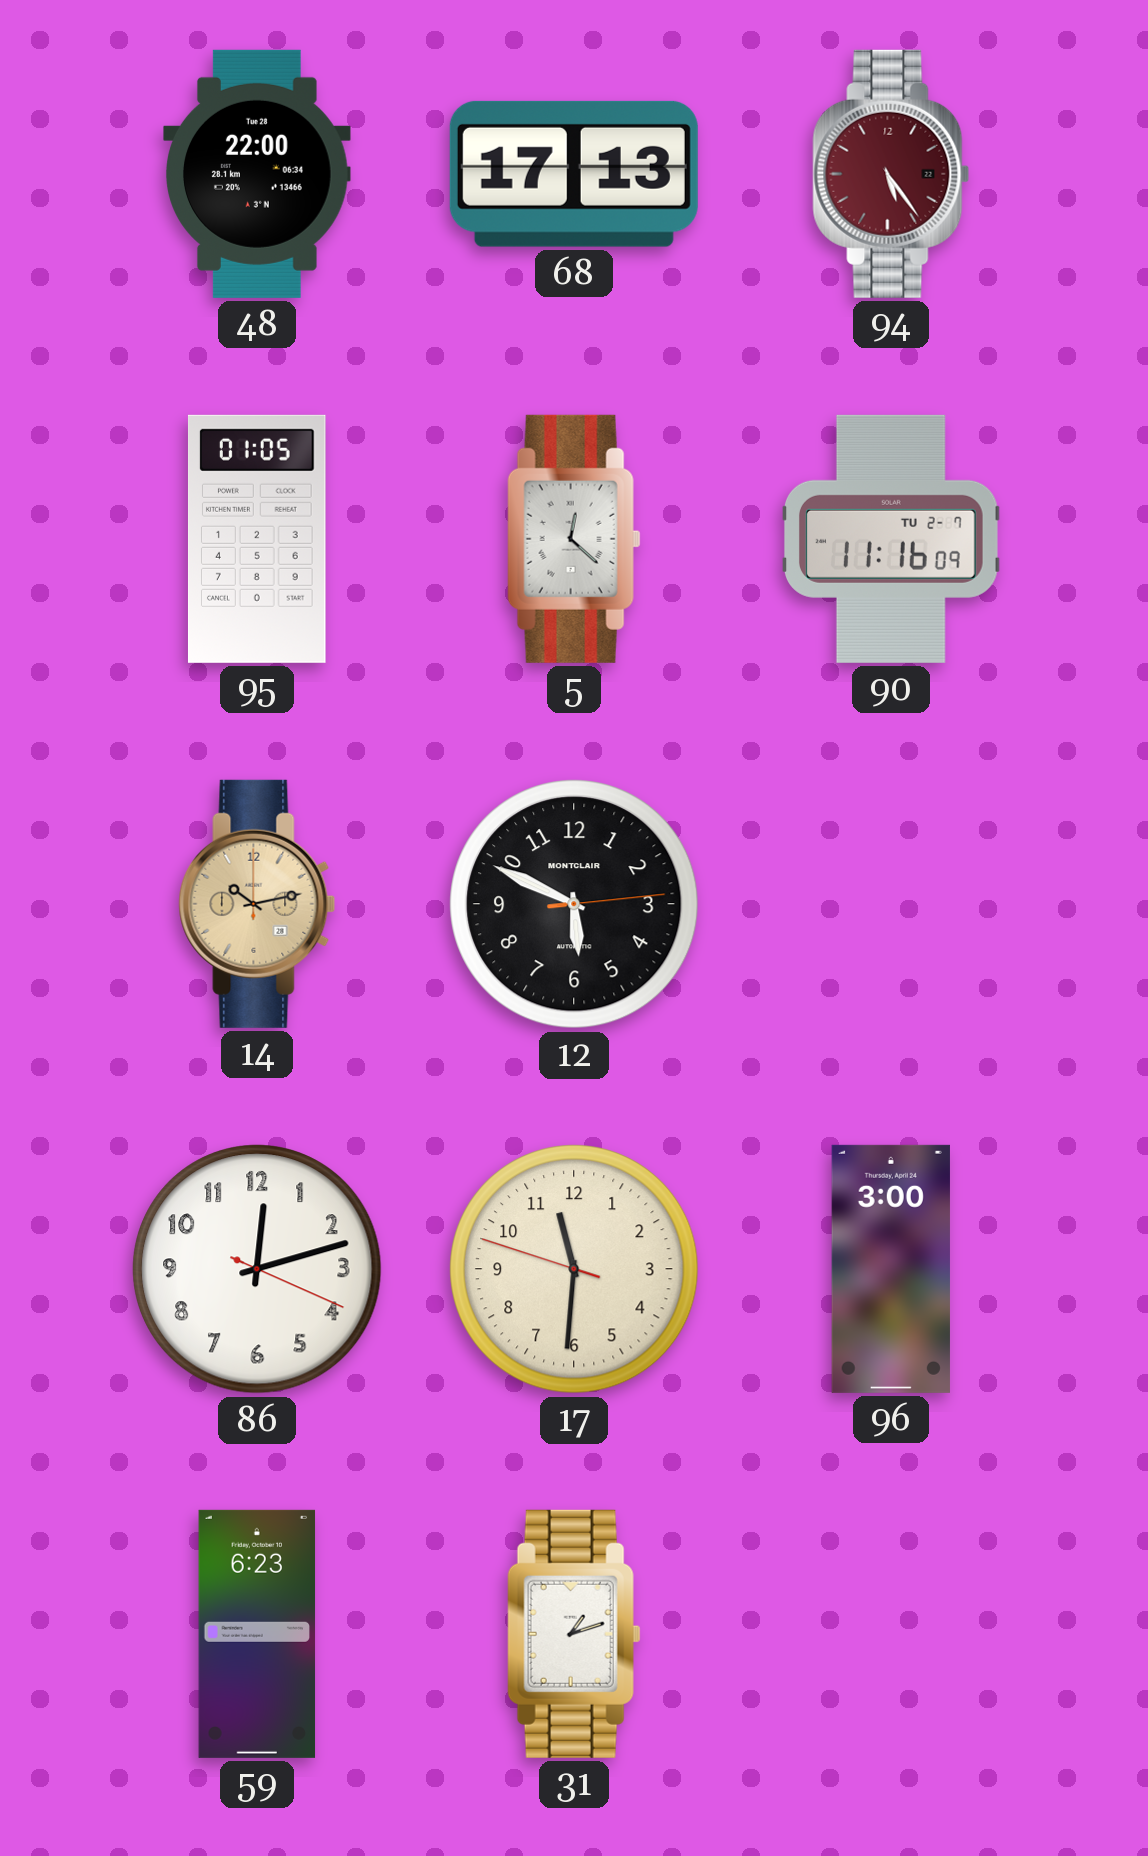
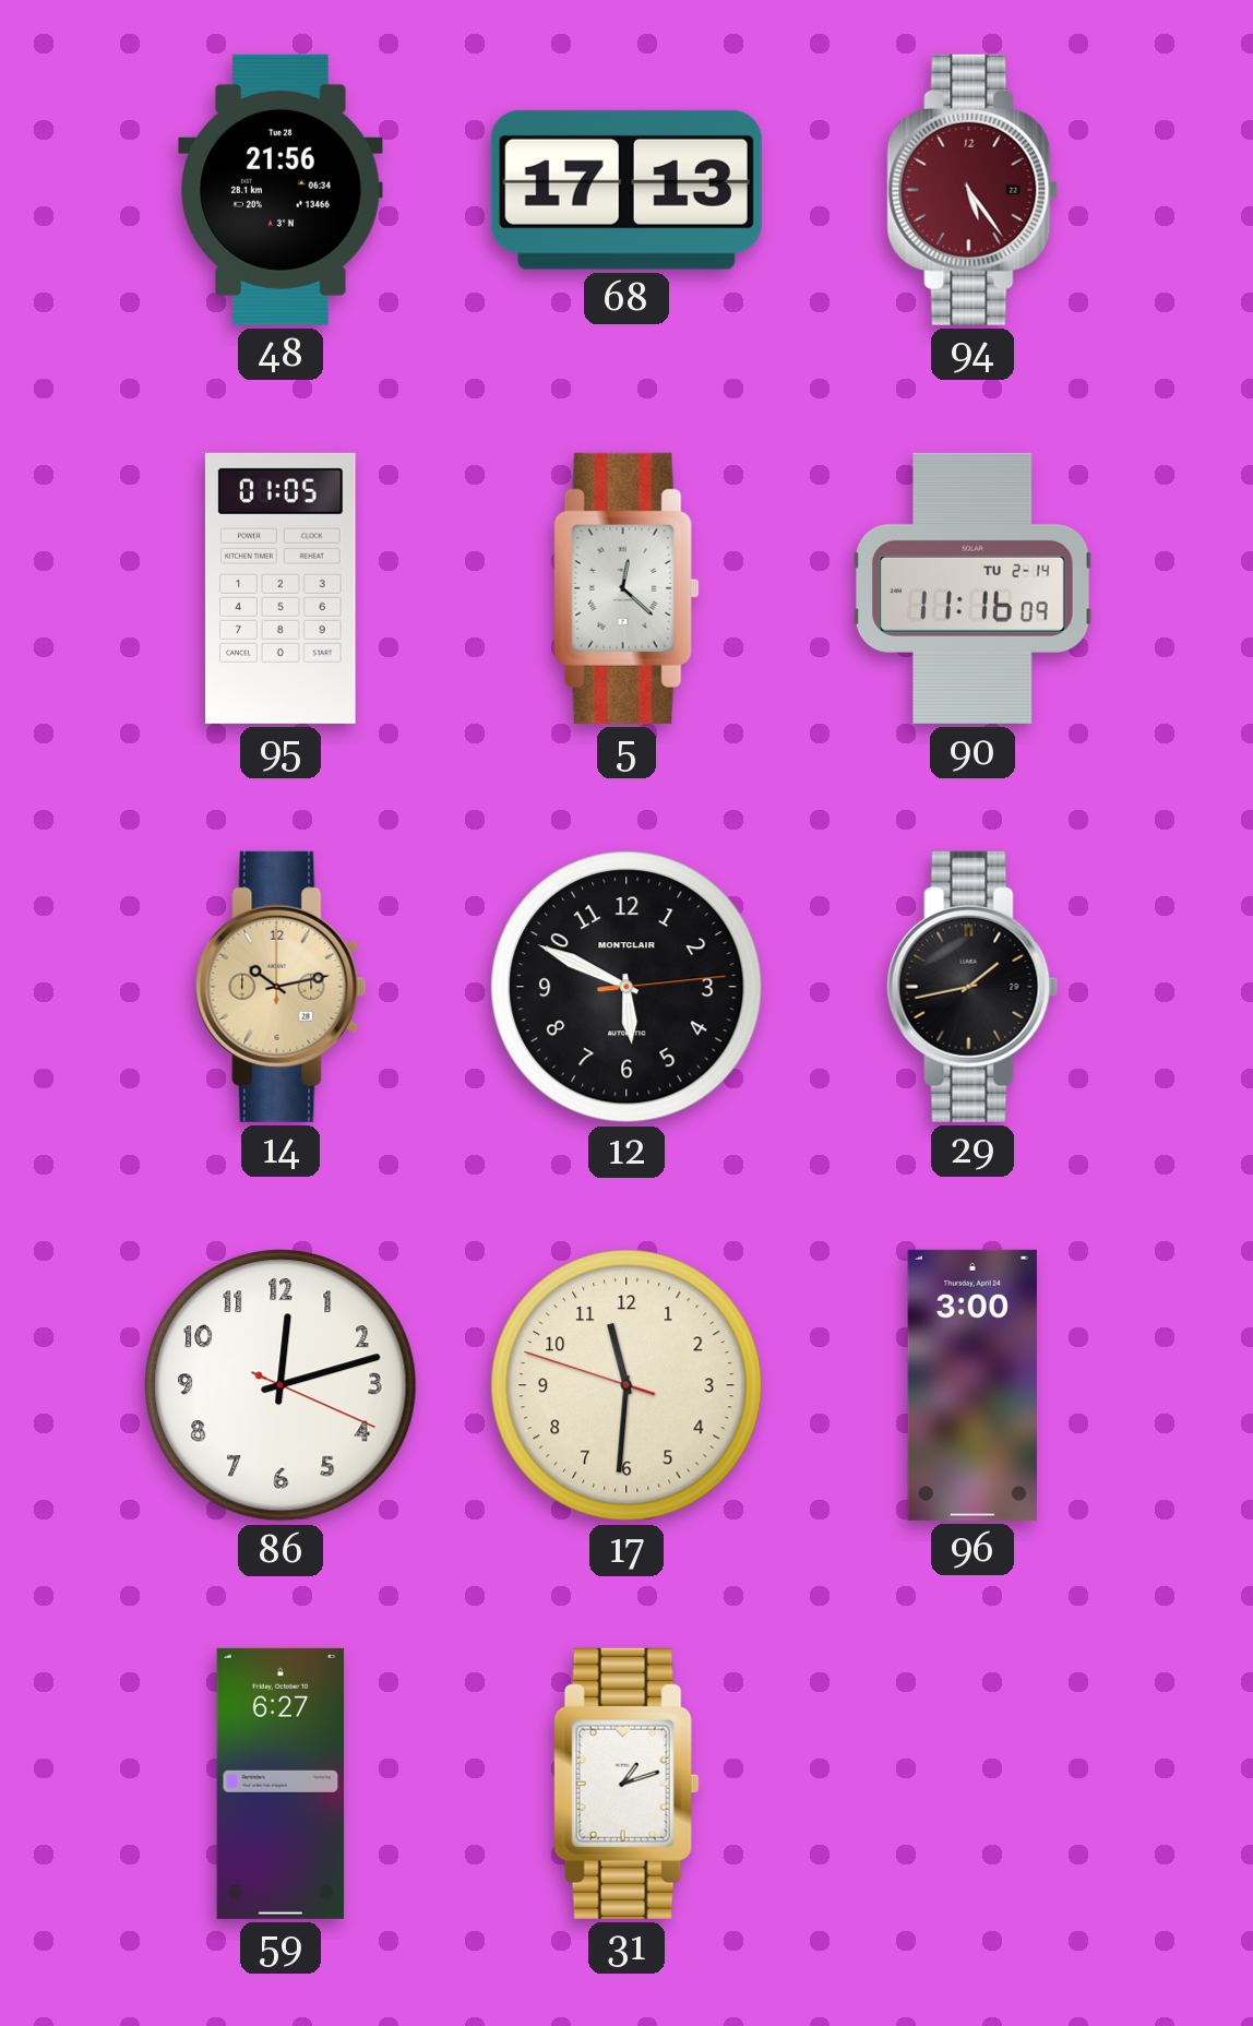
48: 22:00 -> 21:56 (281, 190)
90 date: TU 2-7 -> TU 2-14 (974, 588)
29: none -> 1:43 (972, 987)
59: 6:23 -> 6:27 (281, 1784)
